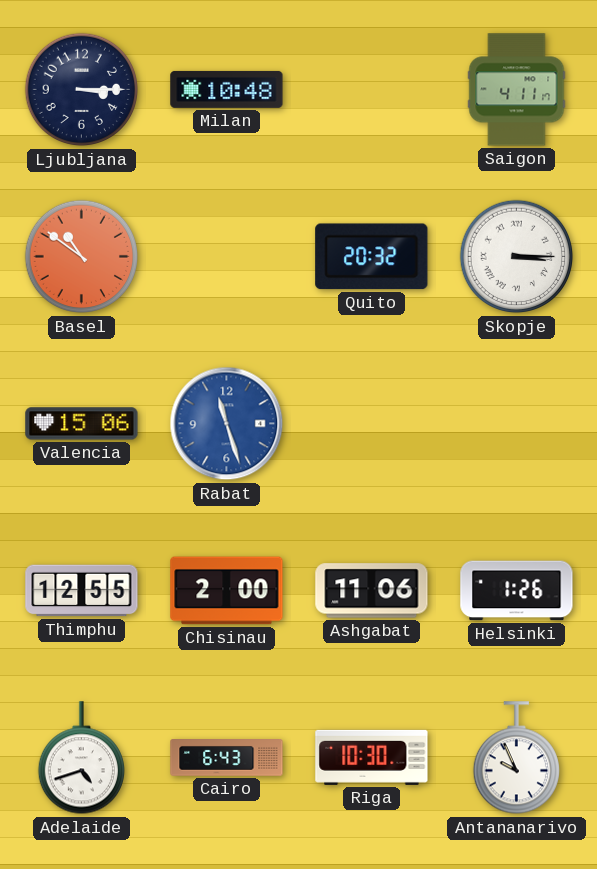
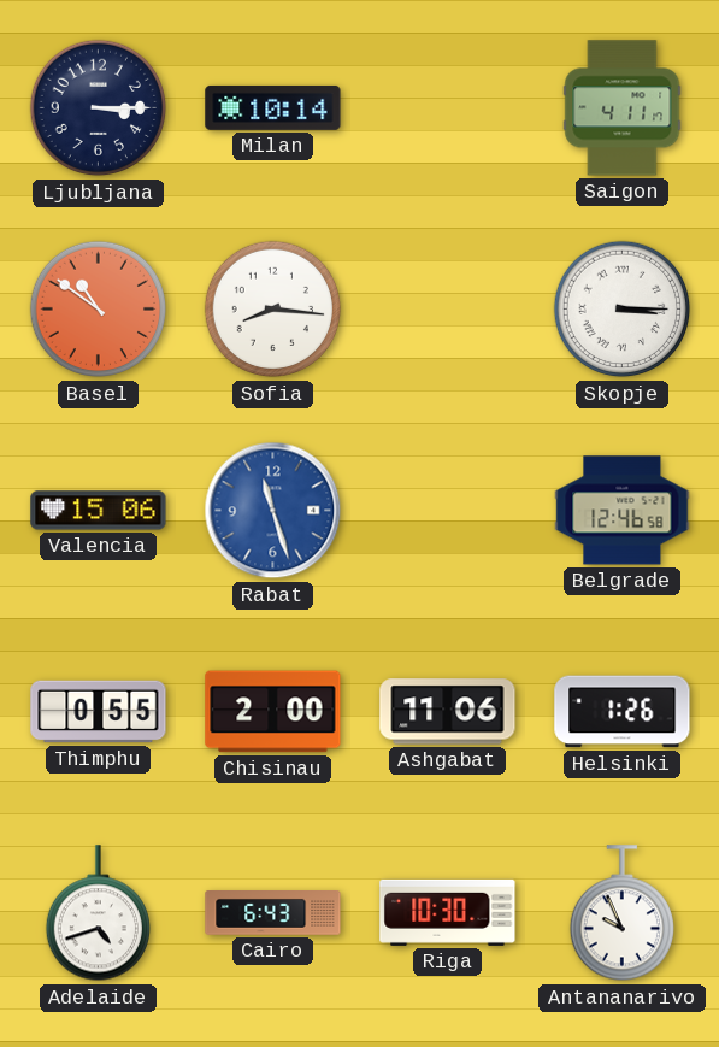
Milan: 10:48 -> 10:14 (273, 107)
Sofia: none -> 8:16 (273, 310)
Quito: 20:32 -> none (372, 257)
Belgrade: none -> 12:46 (623, 511)
Thimphu: 12:55 -> 0:55 (99, 712)
